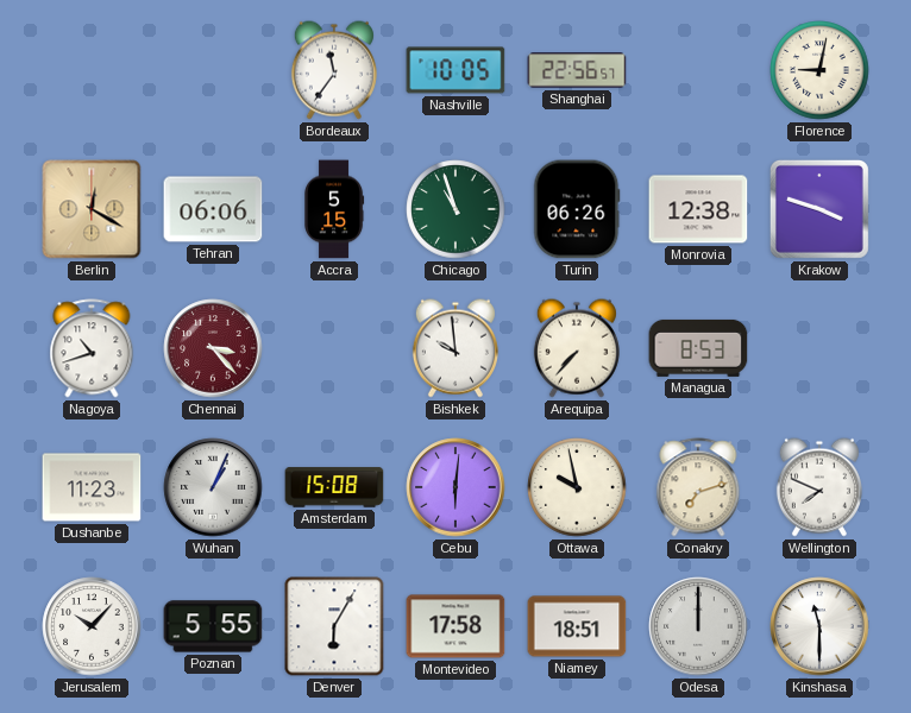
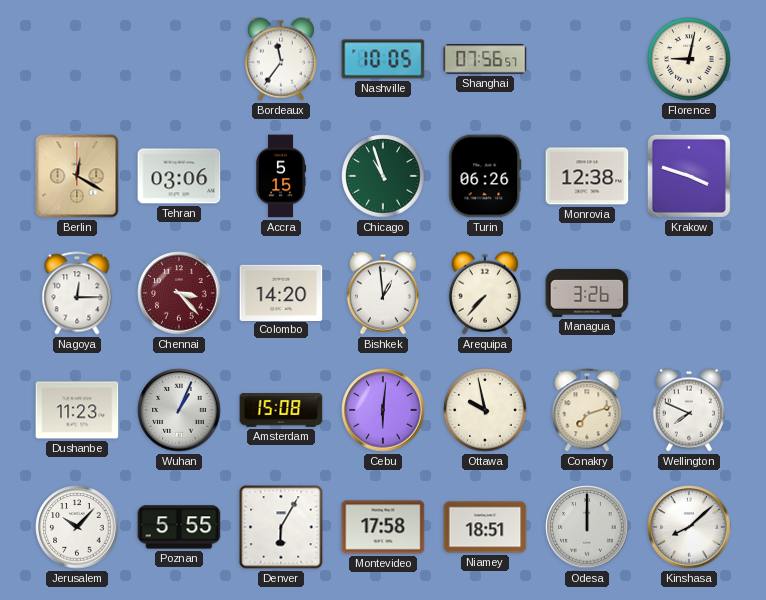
Shanghai: 22:56 -> 07:56 (485, 59)
Tehran: 06:06 -> 03:06 (179, 176)
Nagoya: 10:42 -> 12:15 (77, 293)
Colombo: none -> 14:20 (281, 292)
Bishkek: 9:59 -> 12:59 (383, 293)
Managua: 8:53 -> 3:26 (587, 293)
Kinshasa: 11:30 -> 8:08 (689, 527)
